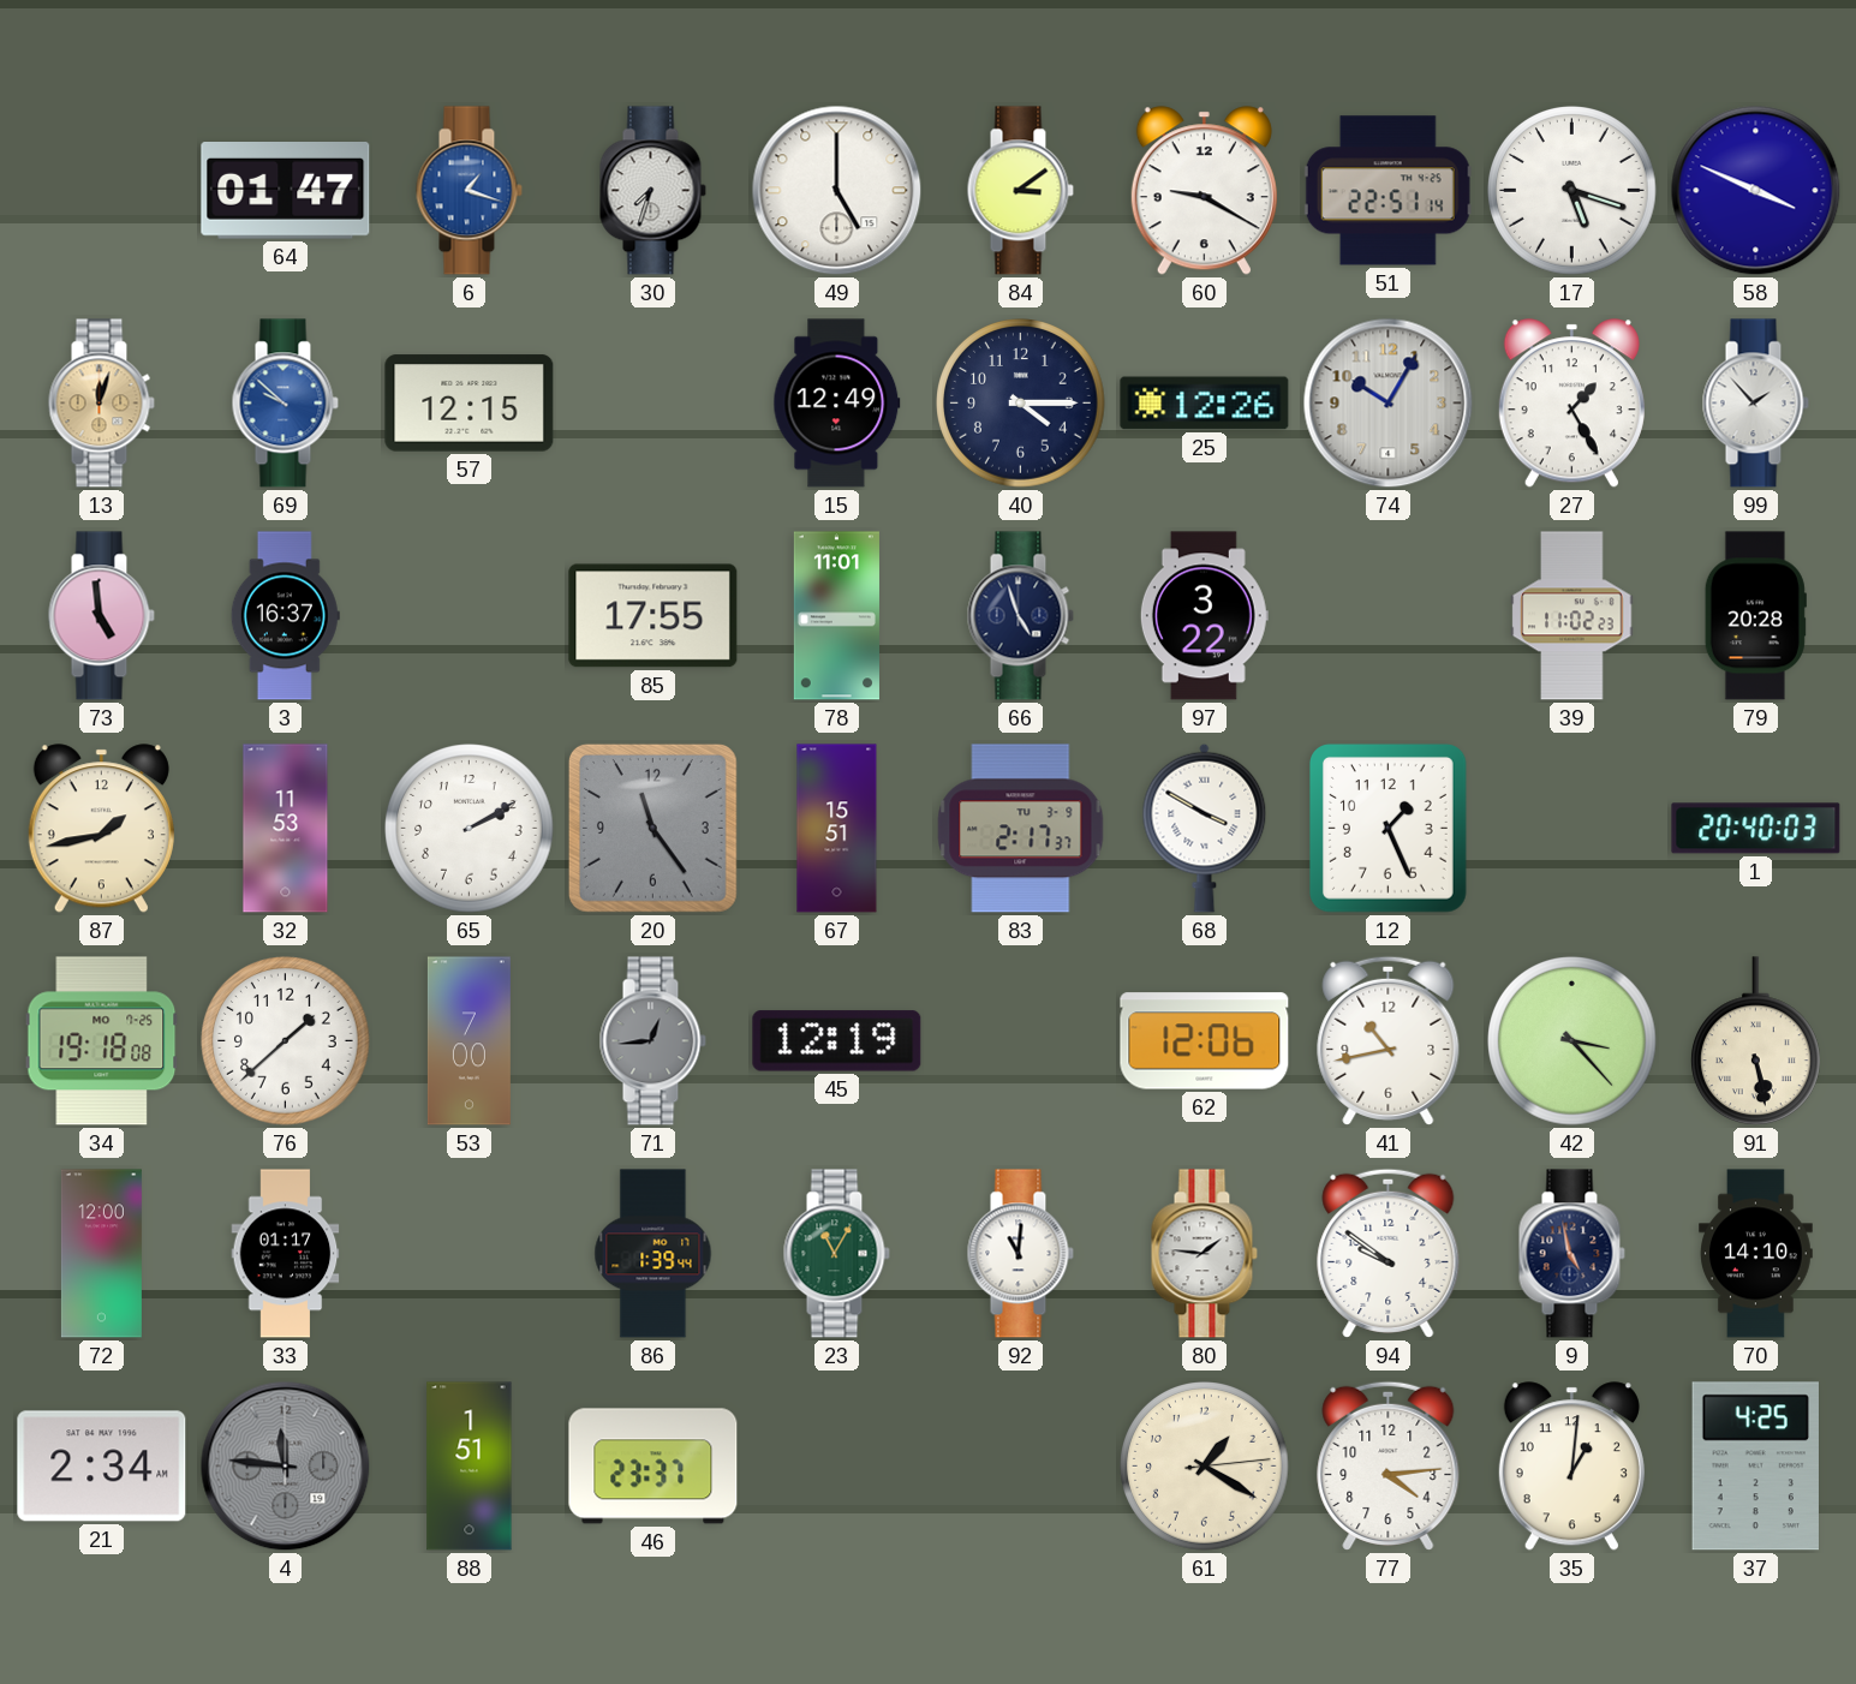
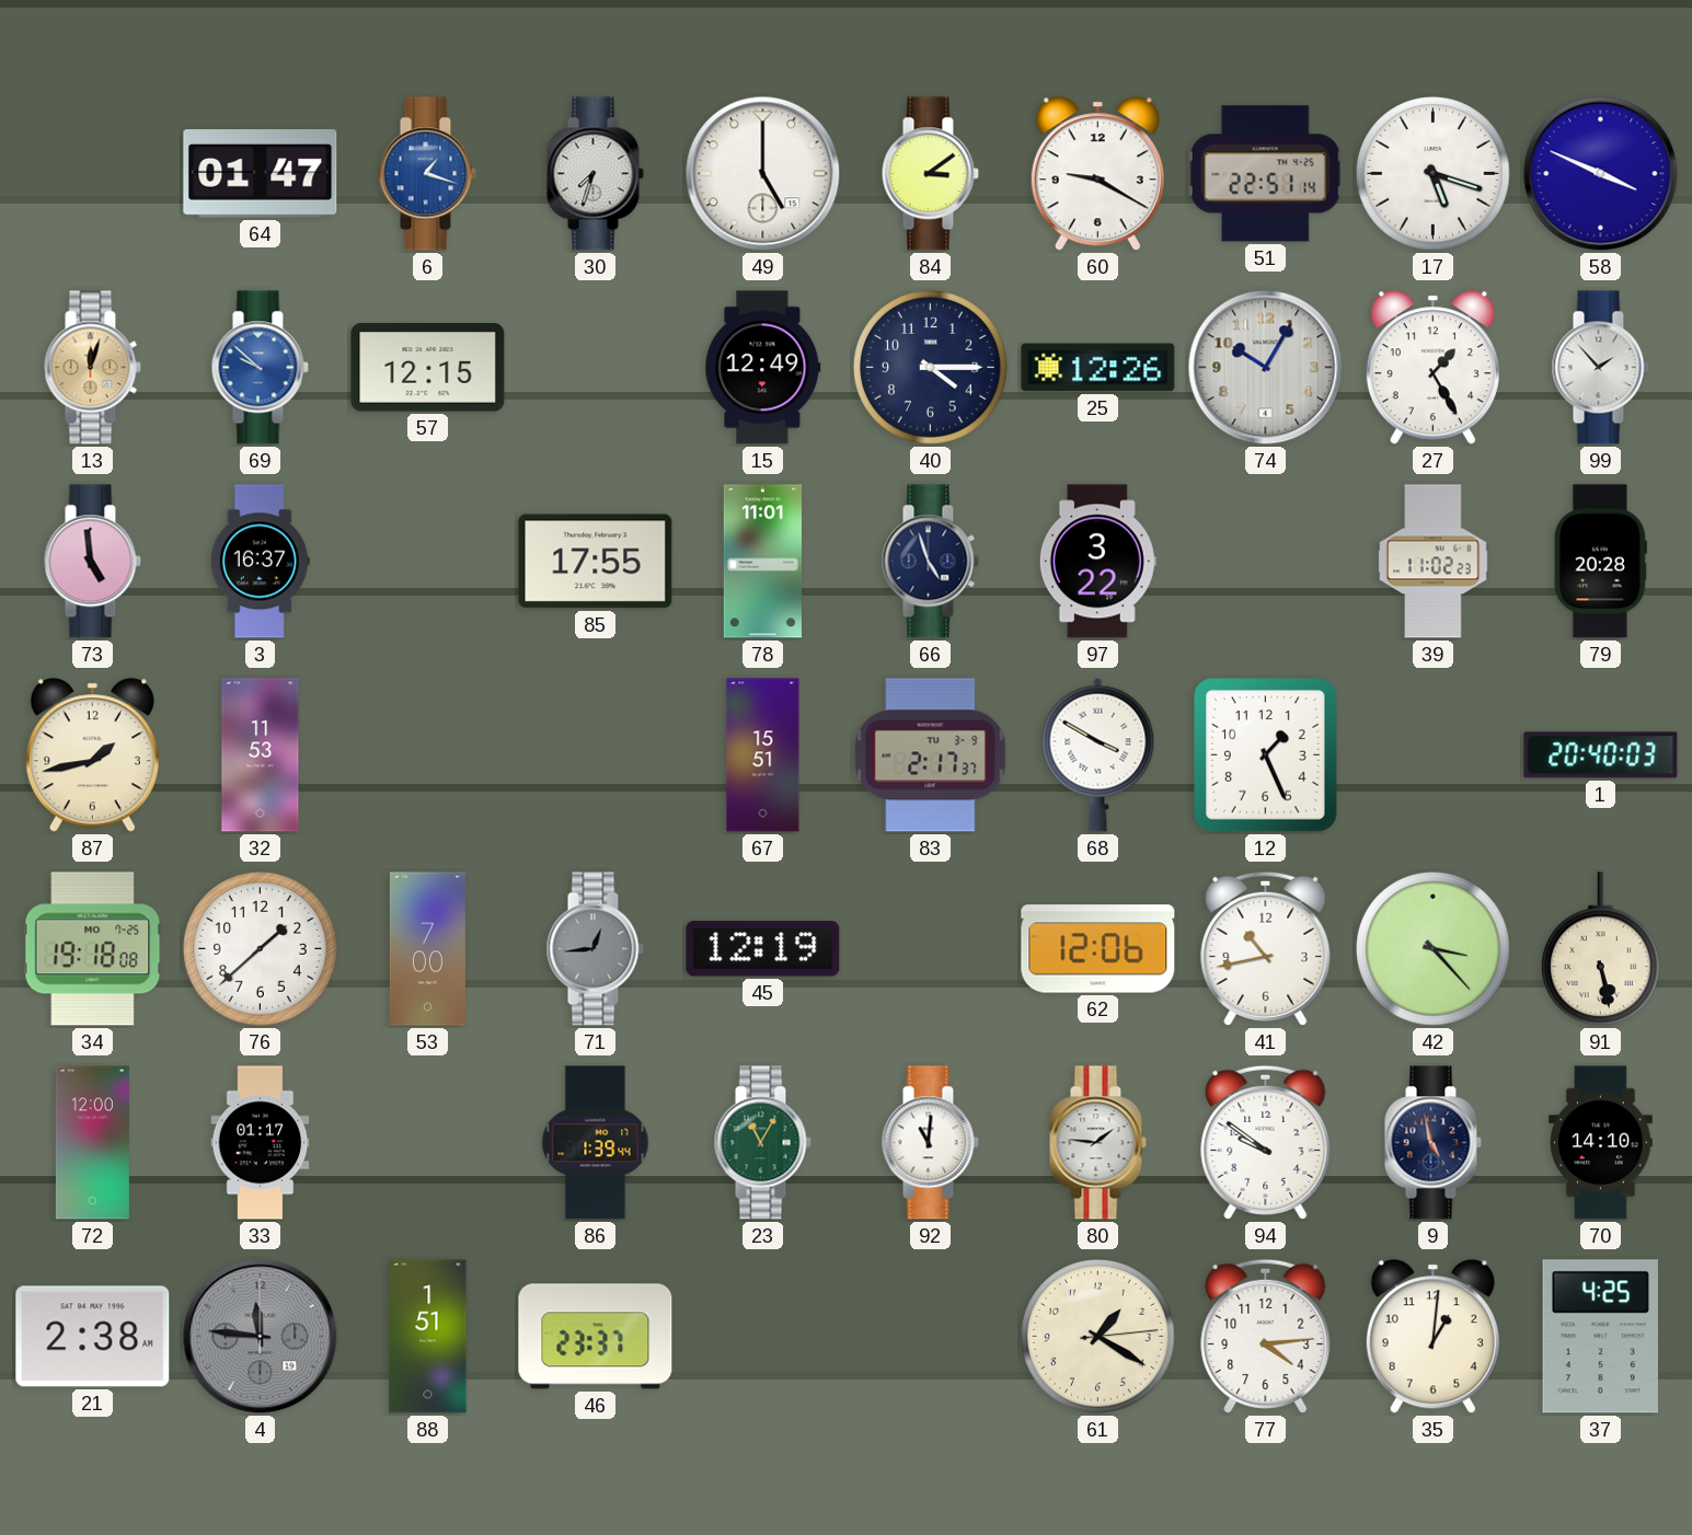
65: 2:10 -> none (470, 829)
20: 11:24 -> none (652, 828)
21: 2:34 -> 2:38 (93, 1337)
